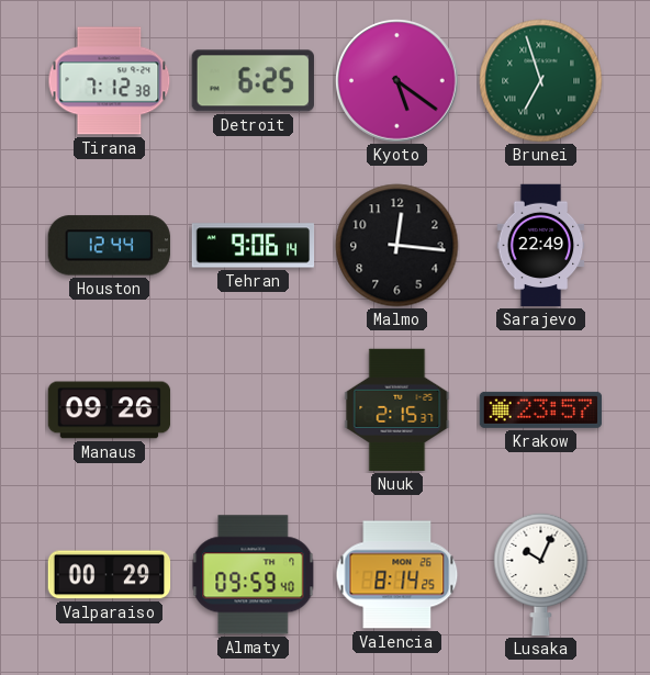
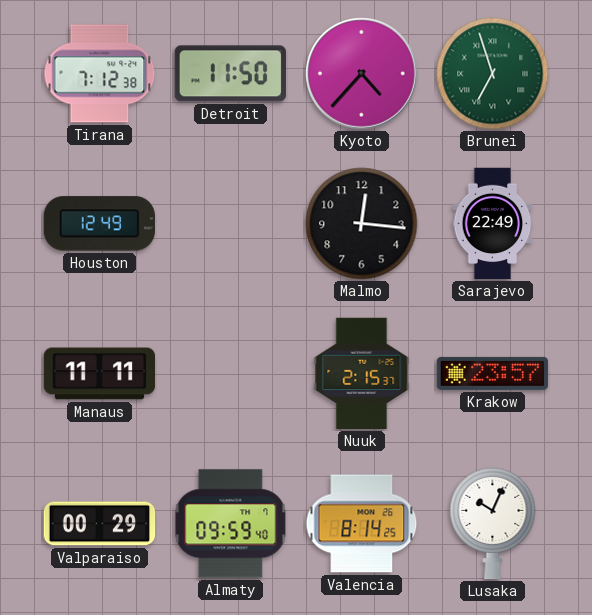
Detroit: 6:25 -> 11:50 (230, 74)
Kyoto: 5:21 -> 4:37 (362, 74)
Houston: 12:44 -> 12:49 (99, 224)
Tehran: 9:06 -> none (254, 246)
Manaus: 09:26 -> 11:11 (100, 374)
